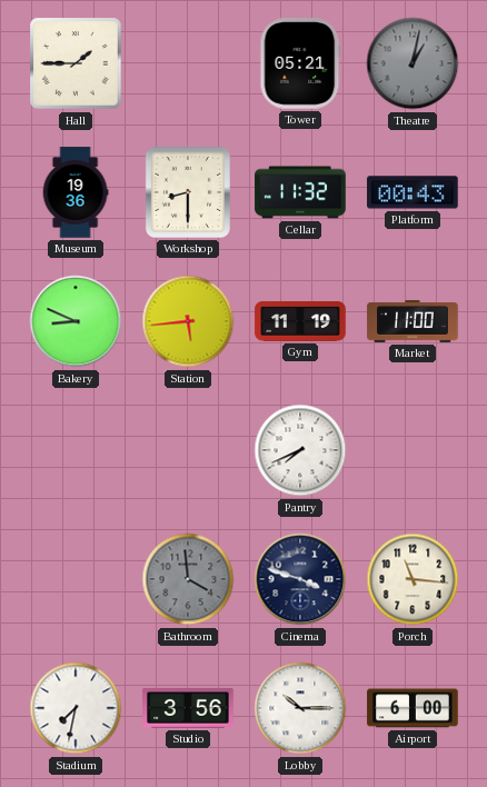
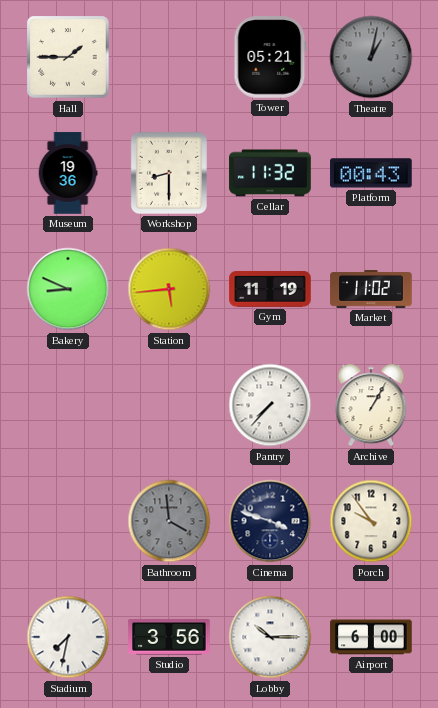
Market: 11:00 -> 11:02 (371, 290)
Pantry: 7:41 -> 7:37 (270, 405)
Archive: none -> 1:05 (371, 405)
Porch: 11:16 -> 9:54 (371, 521)
